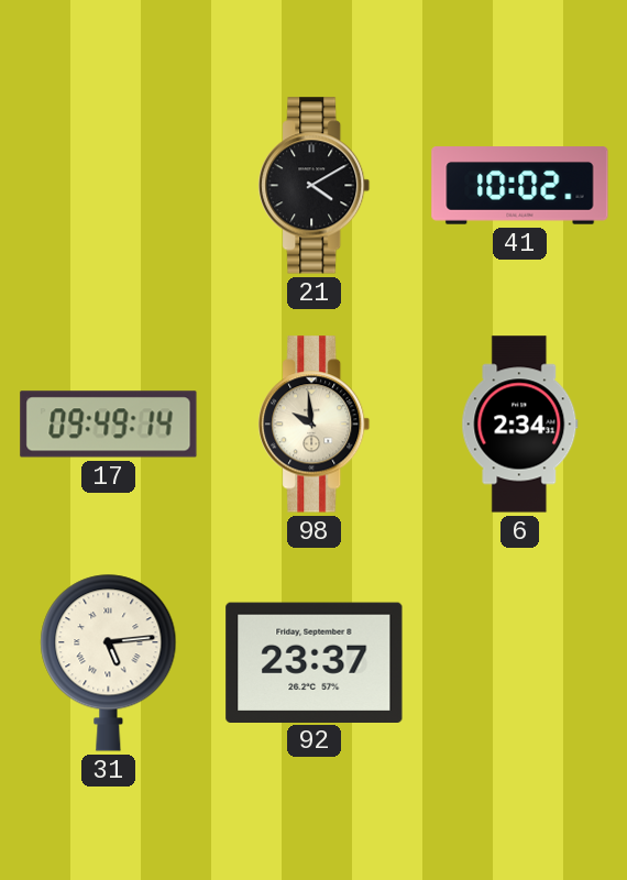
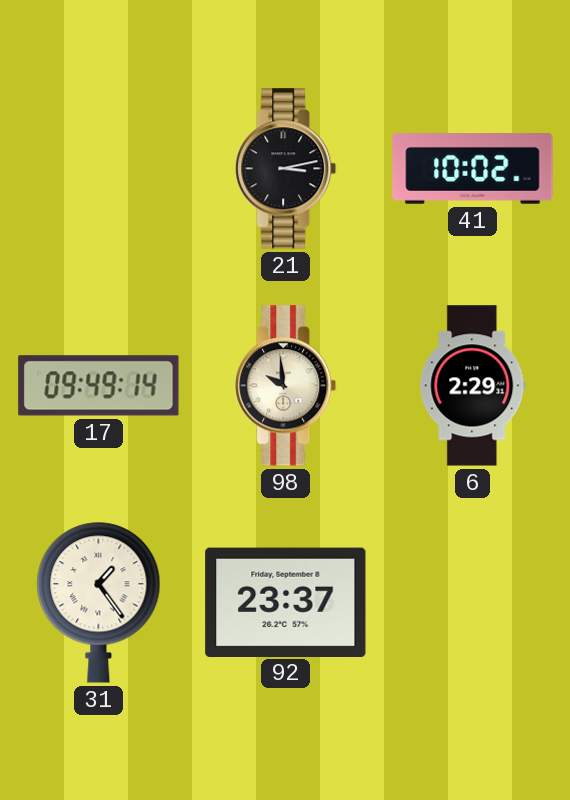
21: 4:10 -> 3:13 (286, 169)
6: 2:34 -> 2:29 (473, 386)
31: 5:14 -> 1:24 (99, 602)
